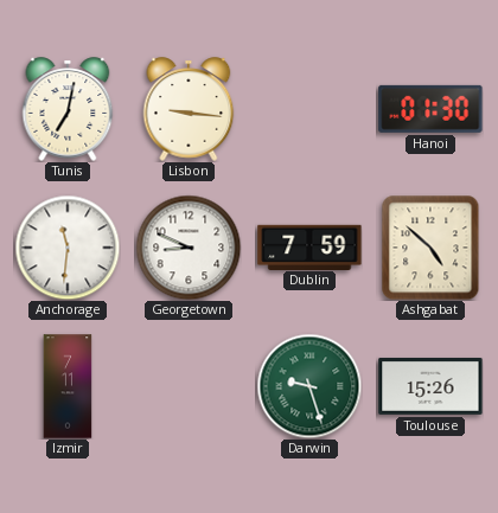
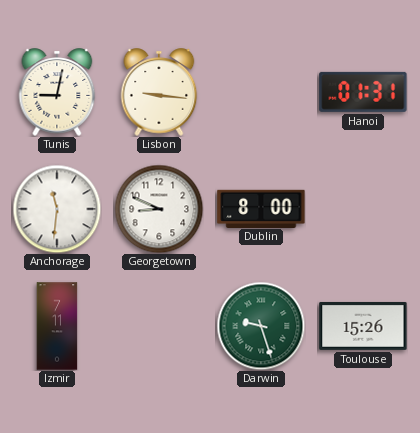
Tunis: 7:02 -> 9:02 (57, 92)
Hanoi: 01:30 -> 01:31 (363, 92)
Dublin: 7:59 -> 8:00 (261, 208)
Ashgabat: 4:52 -> none (430, 248)
